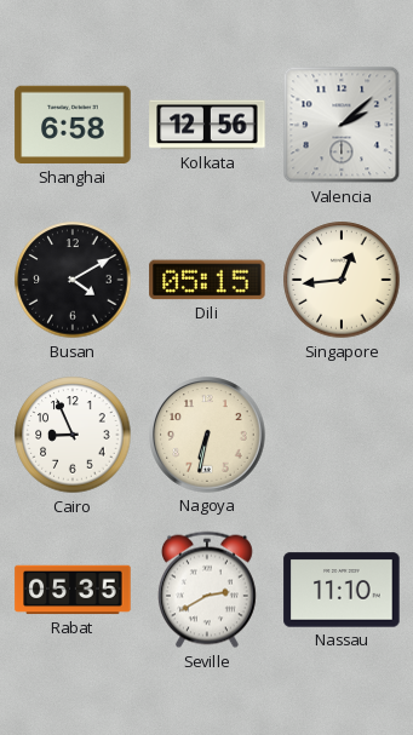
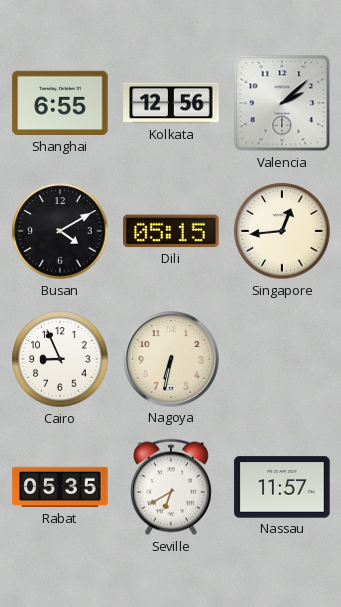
Shanghai: 6:58 -> 6:55 (60, 103)
Seville: 2:40 -> 6:40 (171, 487)
Nassau: 11:10 -> 11:57 (282, 487)
